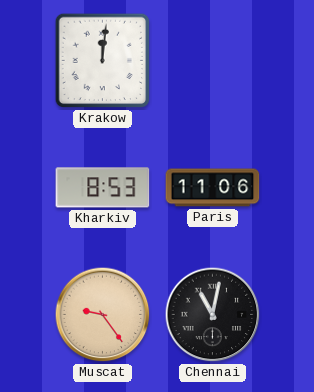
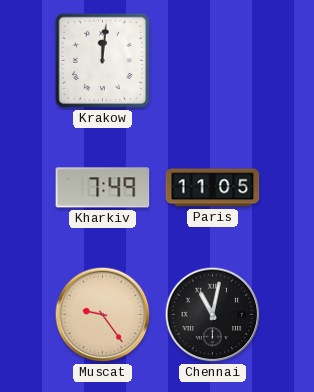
Kharkiv: 8:53 -> 7:49 (103, 188)
Paris: 11:06 -> 11:05 (213, 188)
